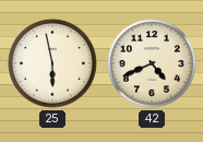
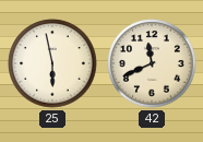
42: 4:41 -> 11:41 (152, 63)
